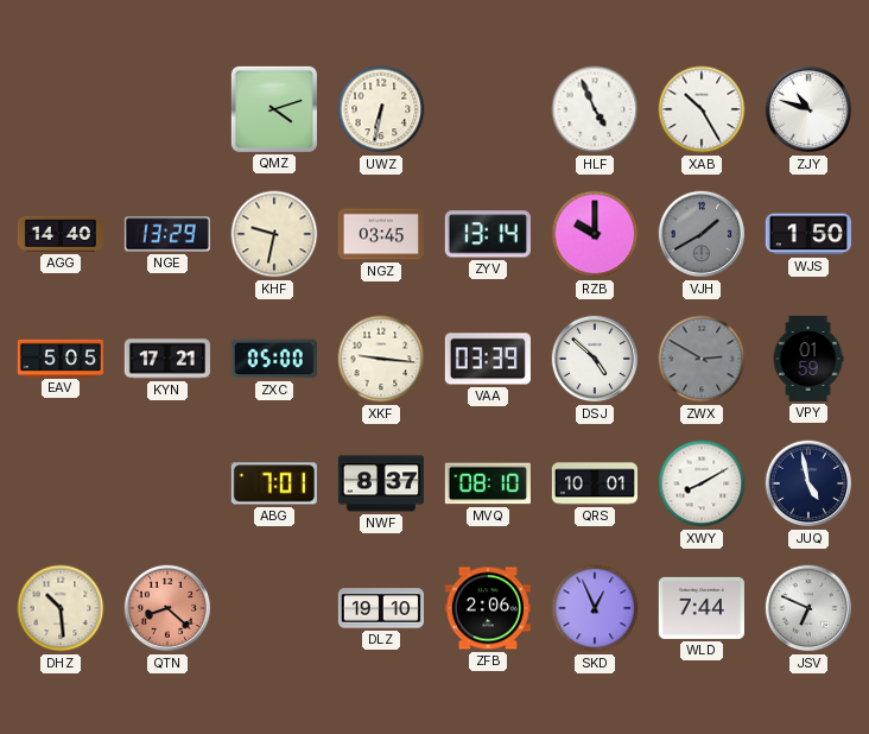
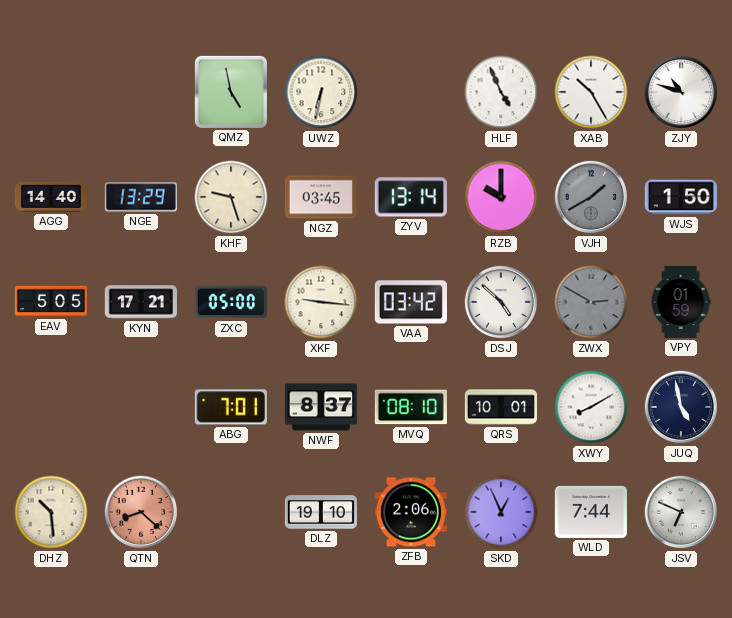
QMZ: 4:12 -> 4:58 (231, 92)
KHF: 9:32 -> 9:27 (231, 197)
VAA: 03:39 -> 03:42 (411, 302)
